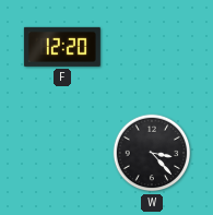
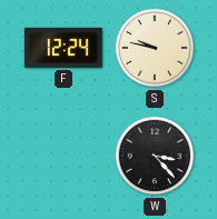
F: 12:20 -> 12:24 (63, 48)
S: none -> 9:47 (155, 48)
